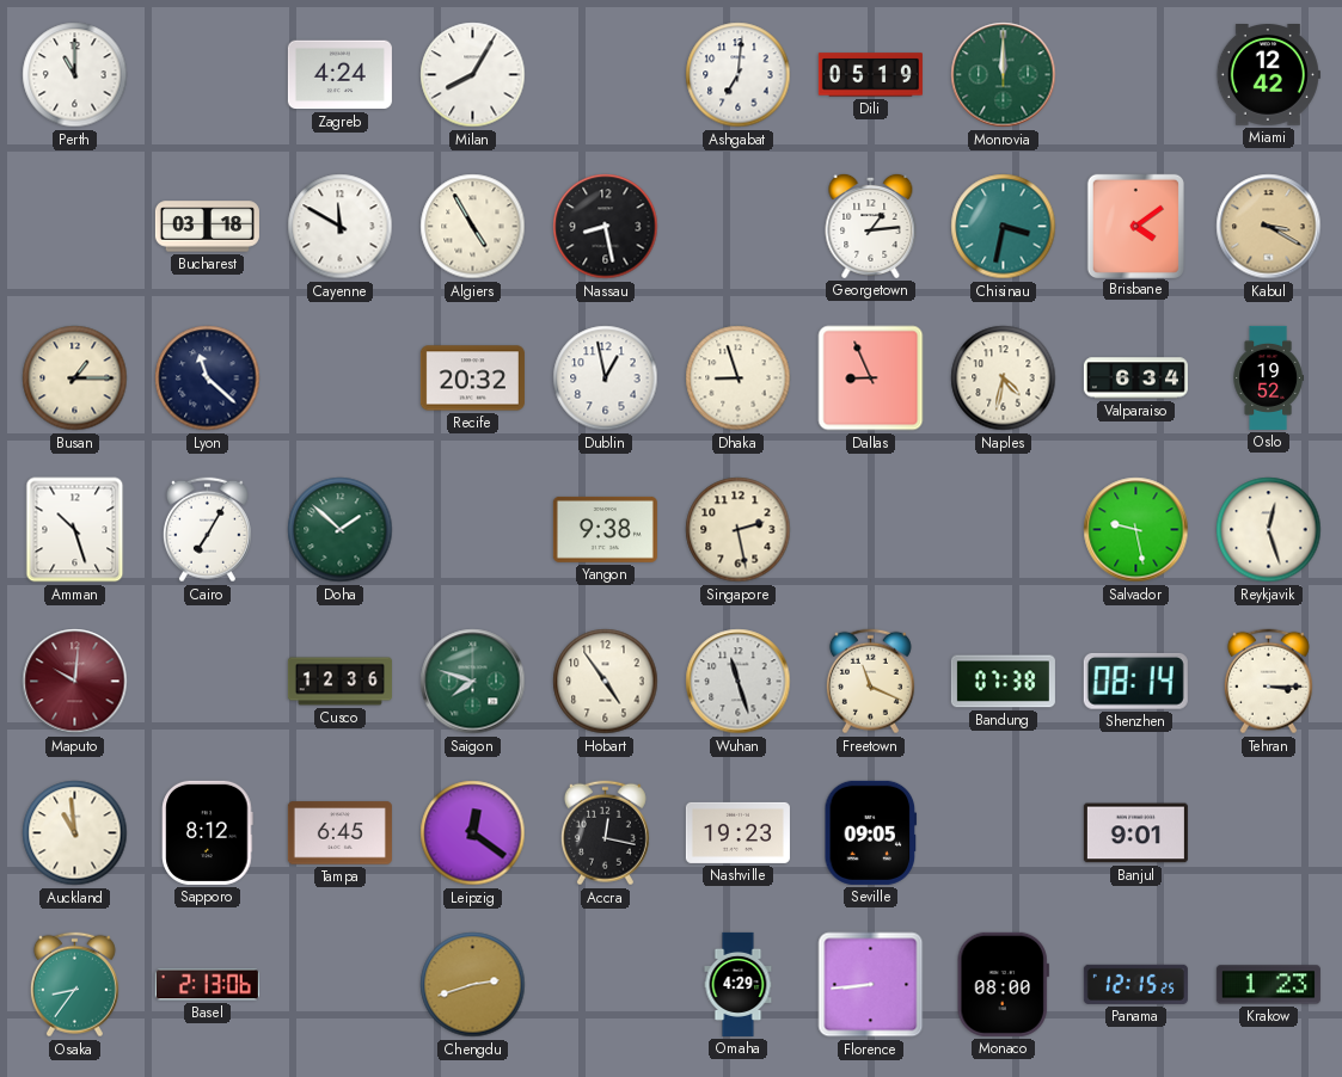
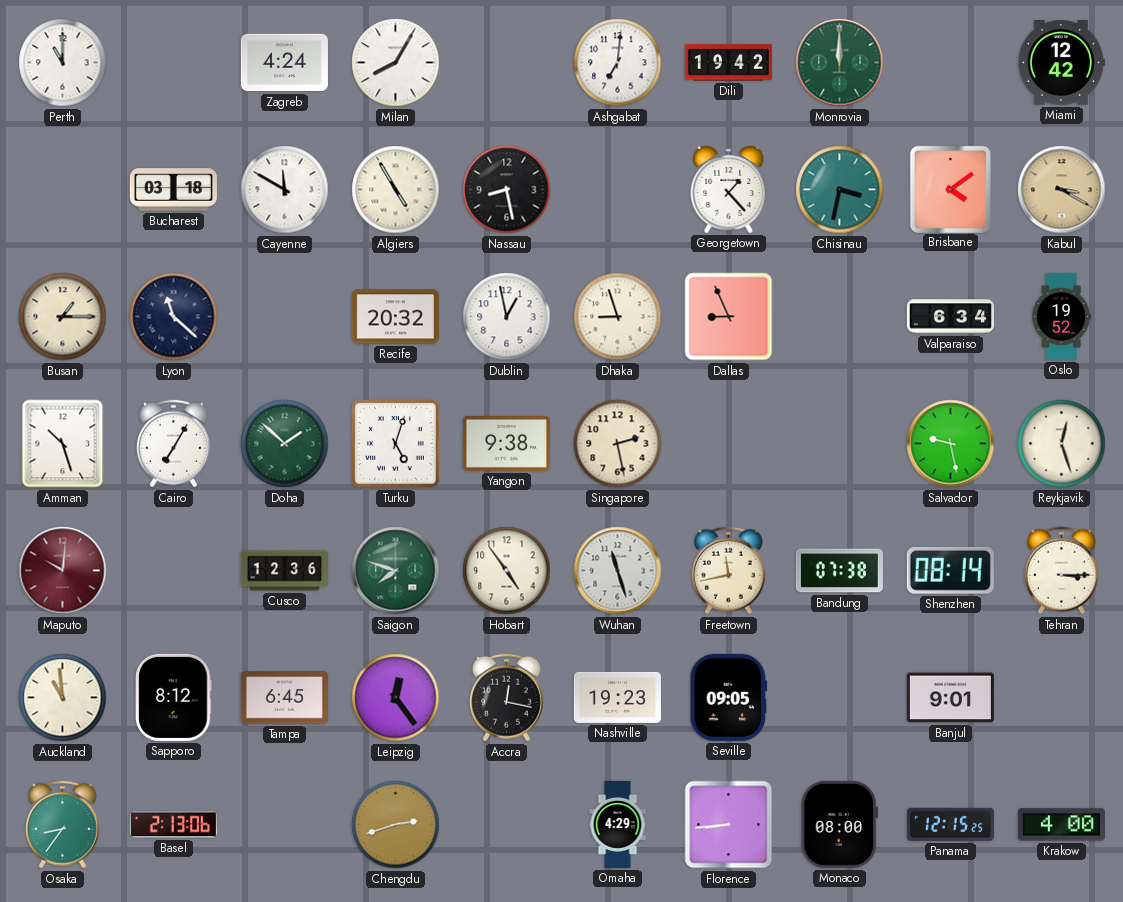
Dili: 05:19 -> 19:42 (728, 63)
Georgetown: 1:14 -> 1:23 (729, 189)
Naples: 4:32 -> none (1004, 379)
Turku: none -> 5:03 (396, 444)
Freetown: 11:19 -> 11:43 (728, 571)
Leipzig: 12:21 -> 12:24 (396, 698)
Krakow: 1:23 -> 4:00 (1061, 825)
